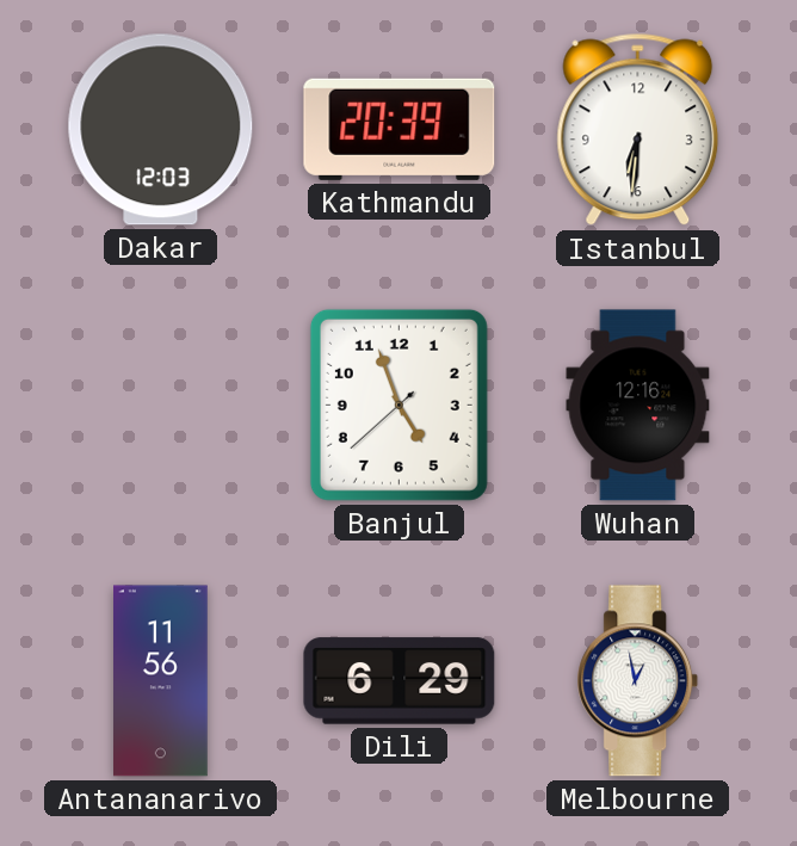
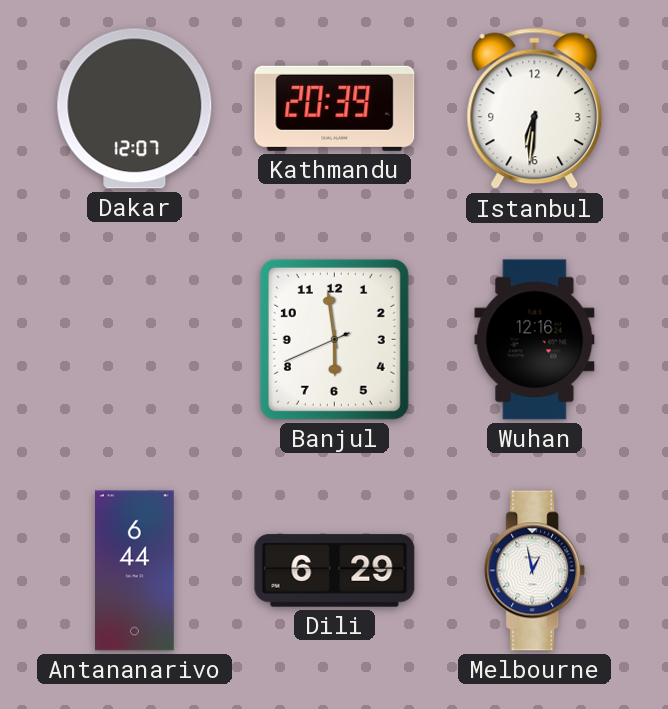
Dakar: 12:03 -> 12:07 (135, 109)
Banjul: 4:56 -> 5:58 (334, 339)
Antananarivo: 11:56 -> 6:44 (135, 571)
